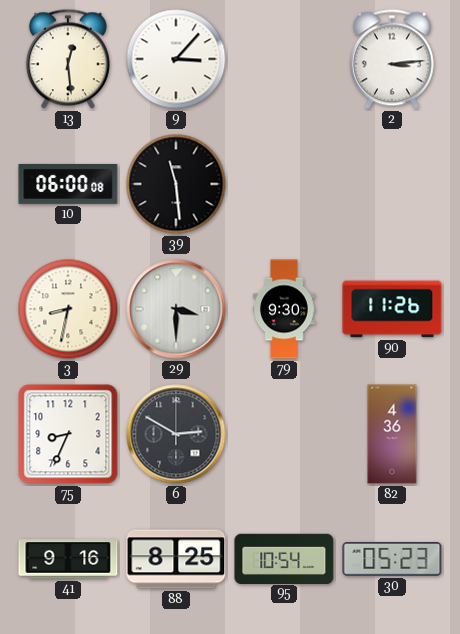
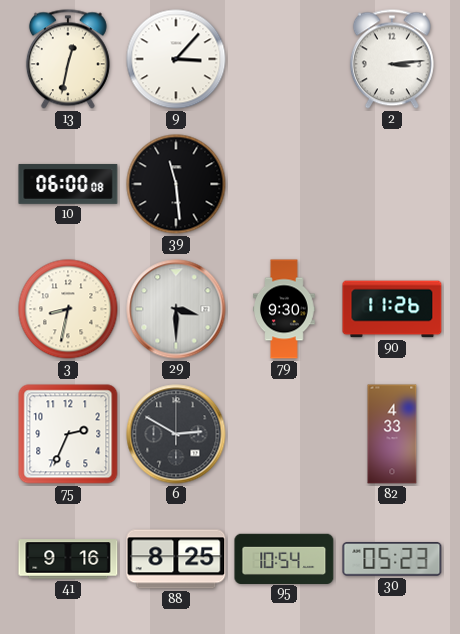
13: 12:29 -> 12:32 (68, 59)
75: 8:34 -> 2:34 (68, 434)
82: 4:36 -> 4:33 (392, 434)
